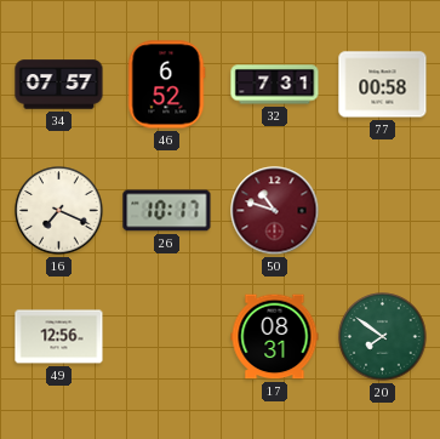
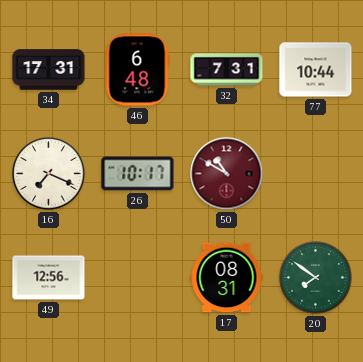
34: 07:57 -> 17:31 (49, 70)
46: 6:52 -> 6:48 (137, 70)
77: 00:58 -> 10:44 (316, 70)
50: 10:48 -> 10:50 (227, 174)
